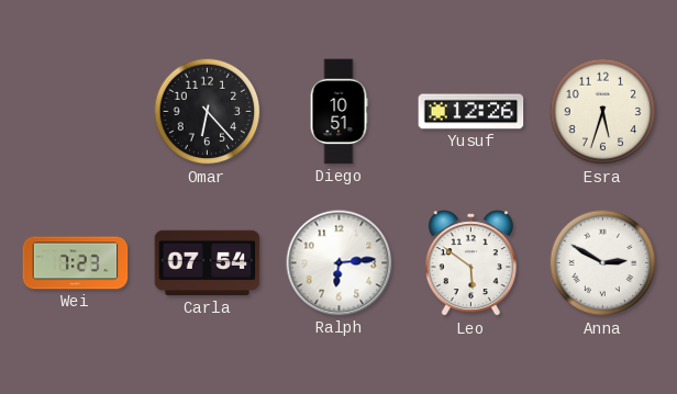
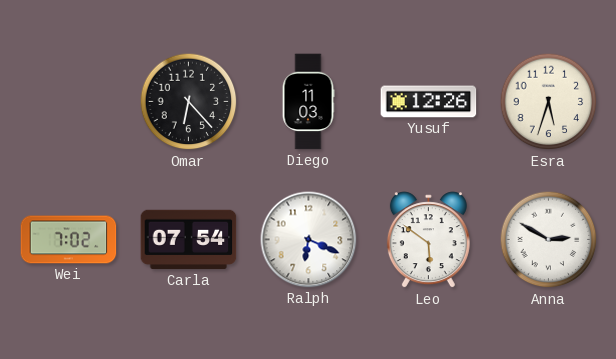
Diego: 10:51 -> 11:03 (308, 102)
Wei: 7:23 -> 7:02 (69, 240)
Ralph: 6:14 -> 6:19 (309, 240)
